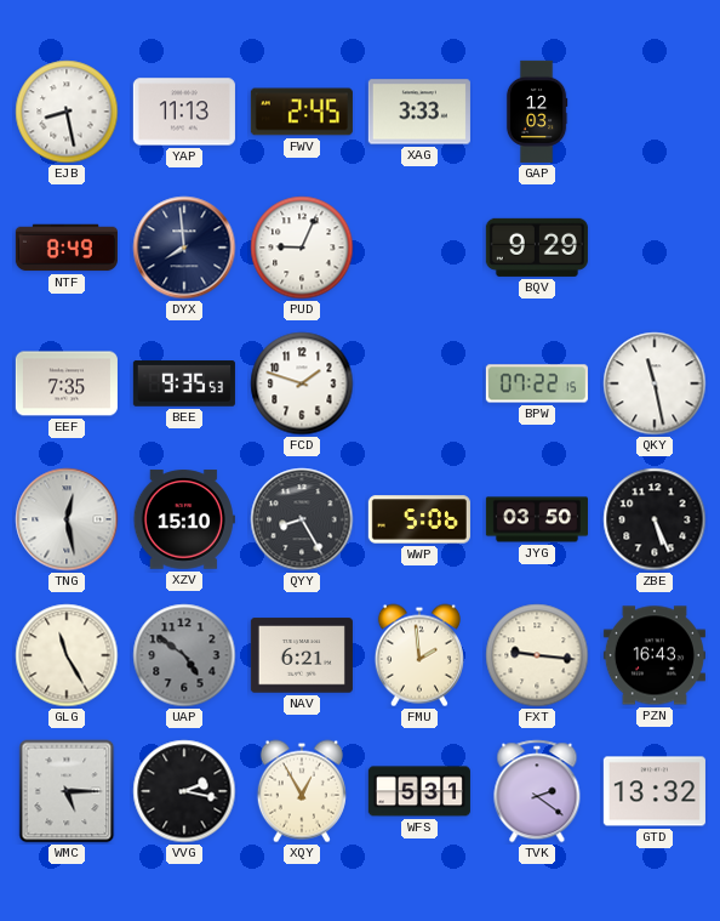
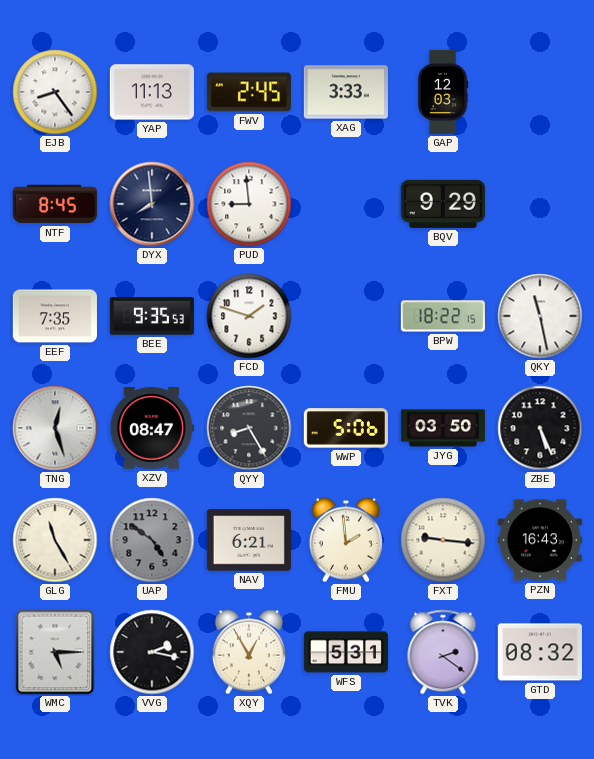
EJB: 8:28 -> 8:24 (55, 92)
NTF: 8:49 -> 8:45 (55, 204)
PUD: 9:04 -> 8:59 (249, 204)
BPW: 07:22 -> 18:22 (443, 316)
TNG: 12:28 -> 12:27 (55, 428)
XZV: 15:10 -> 08:47 (152, 428)
GTD: 13:32 -> 08:32 (540, 652)
